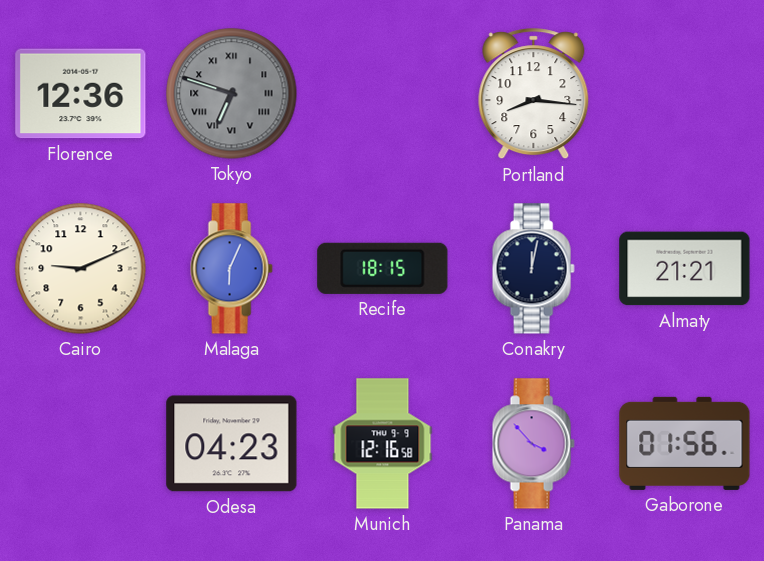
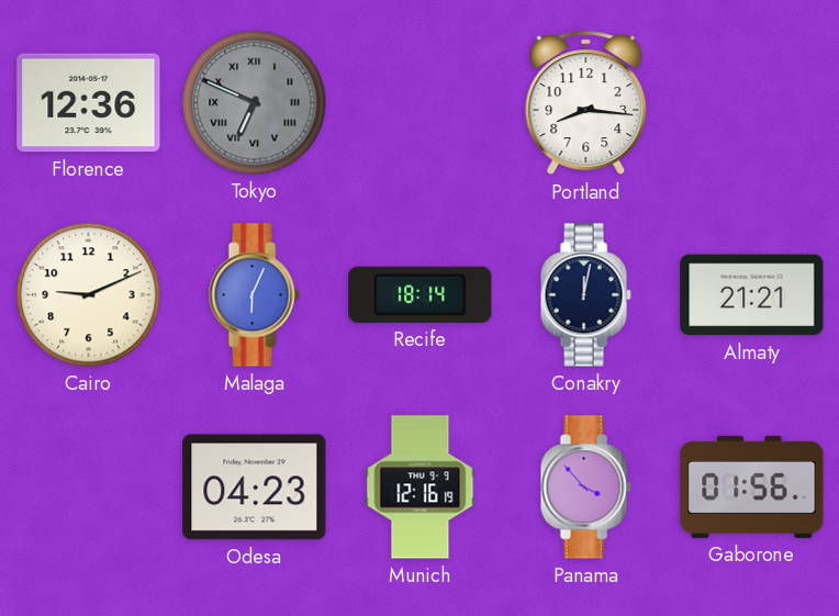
Tokyo: 6:48 -> 6:49 (255, 103)
Recife: 18:15 -> 18:14 (421, 294)
Munich: 12:16:58 -> 12:16:19 (421, 488)
